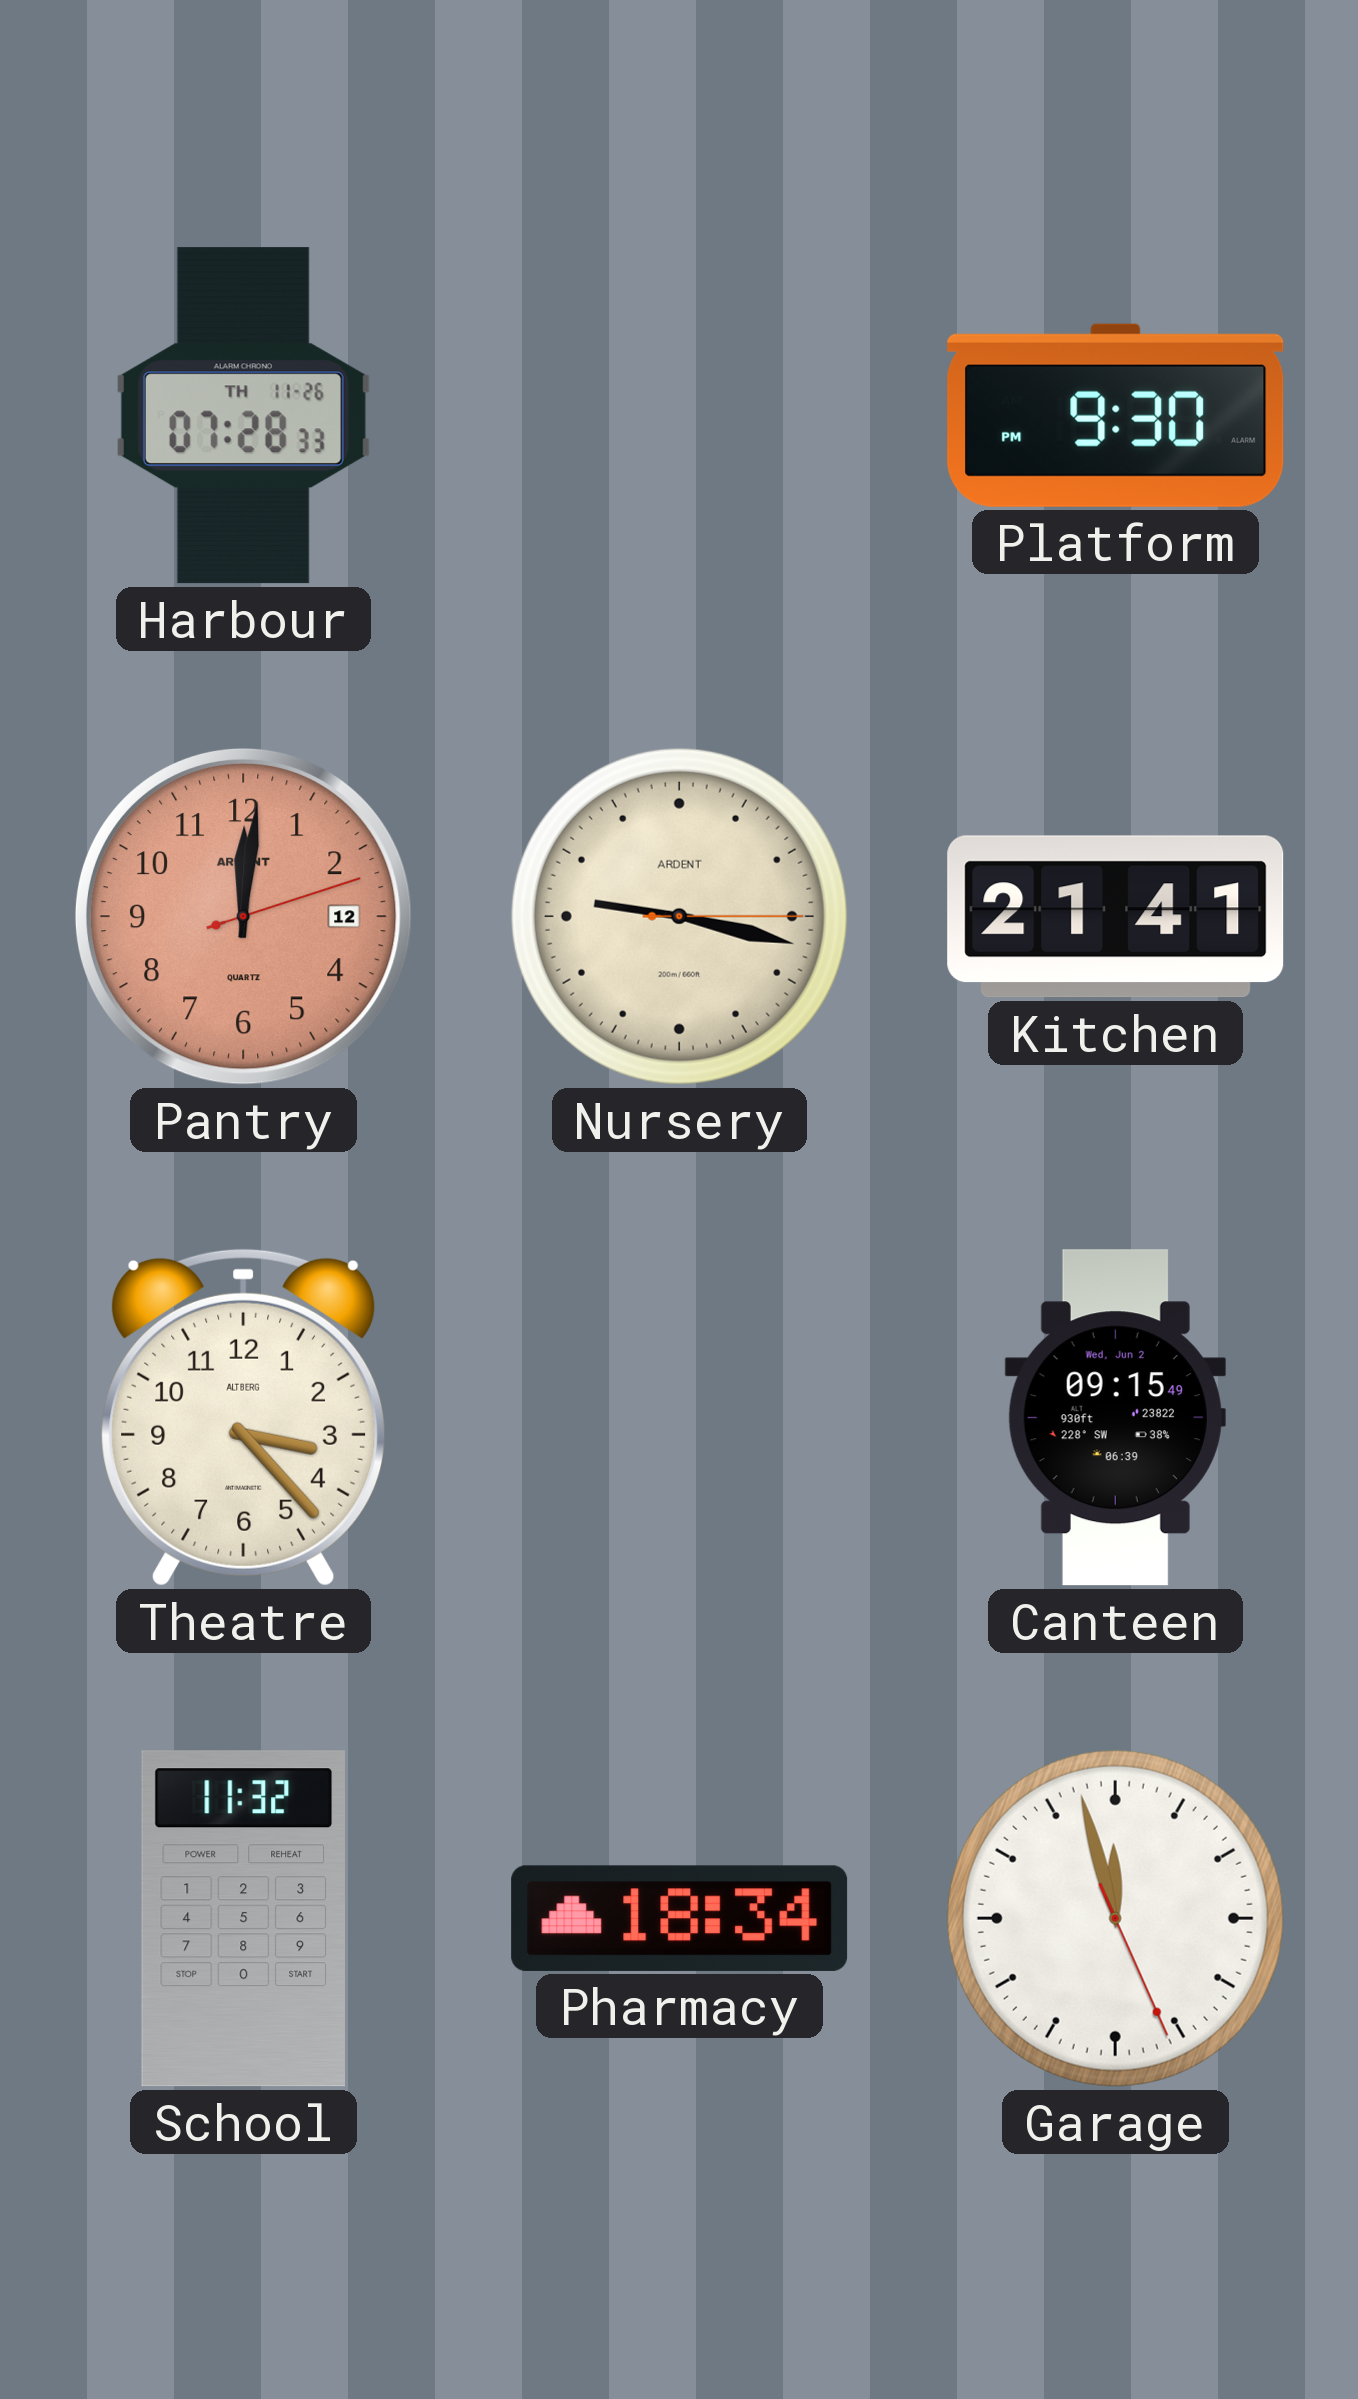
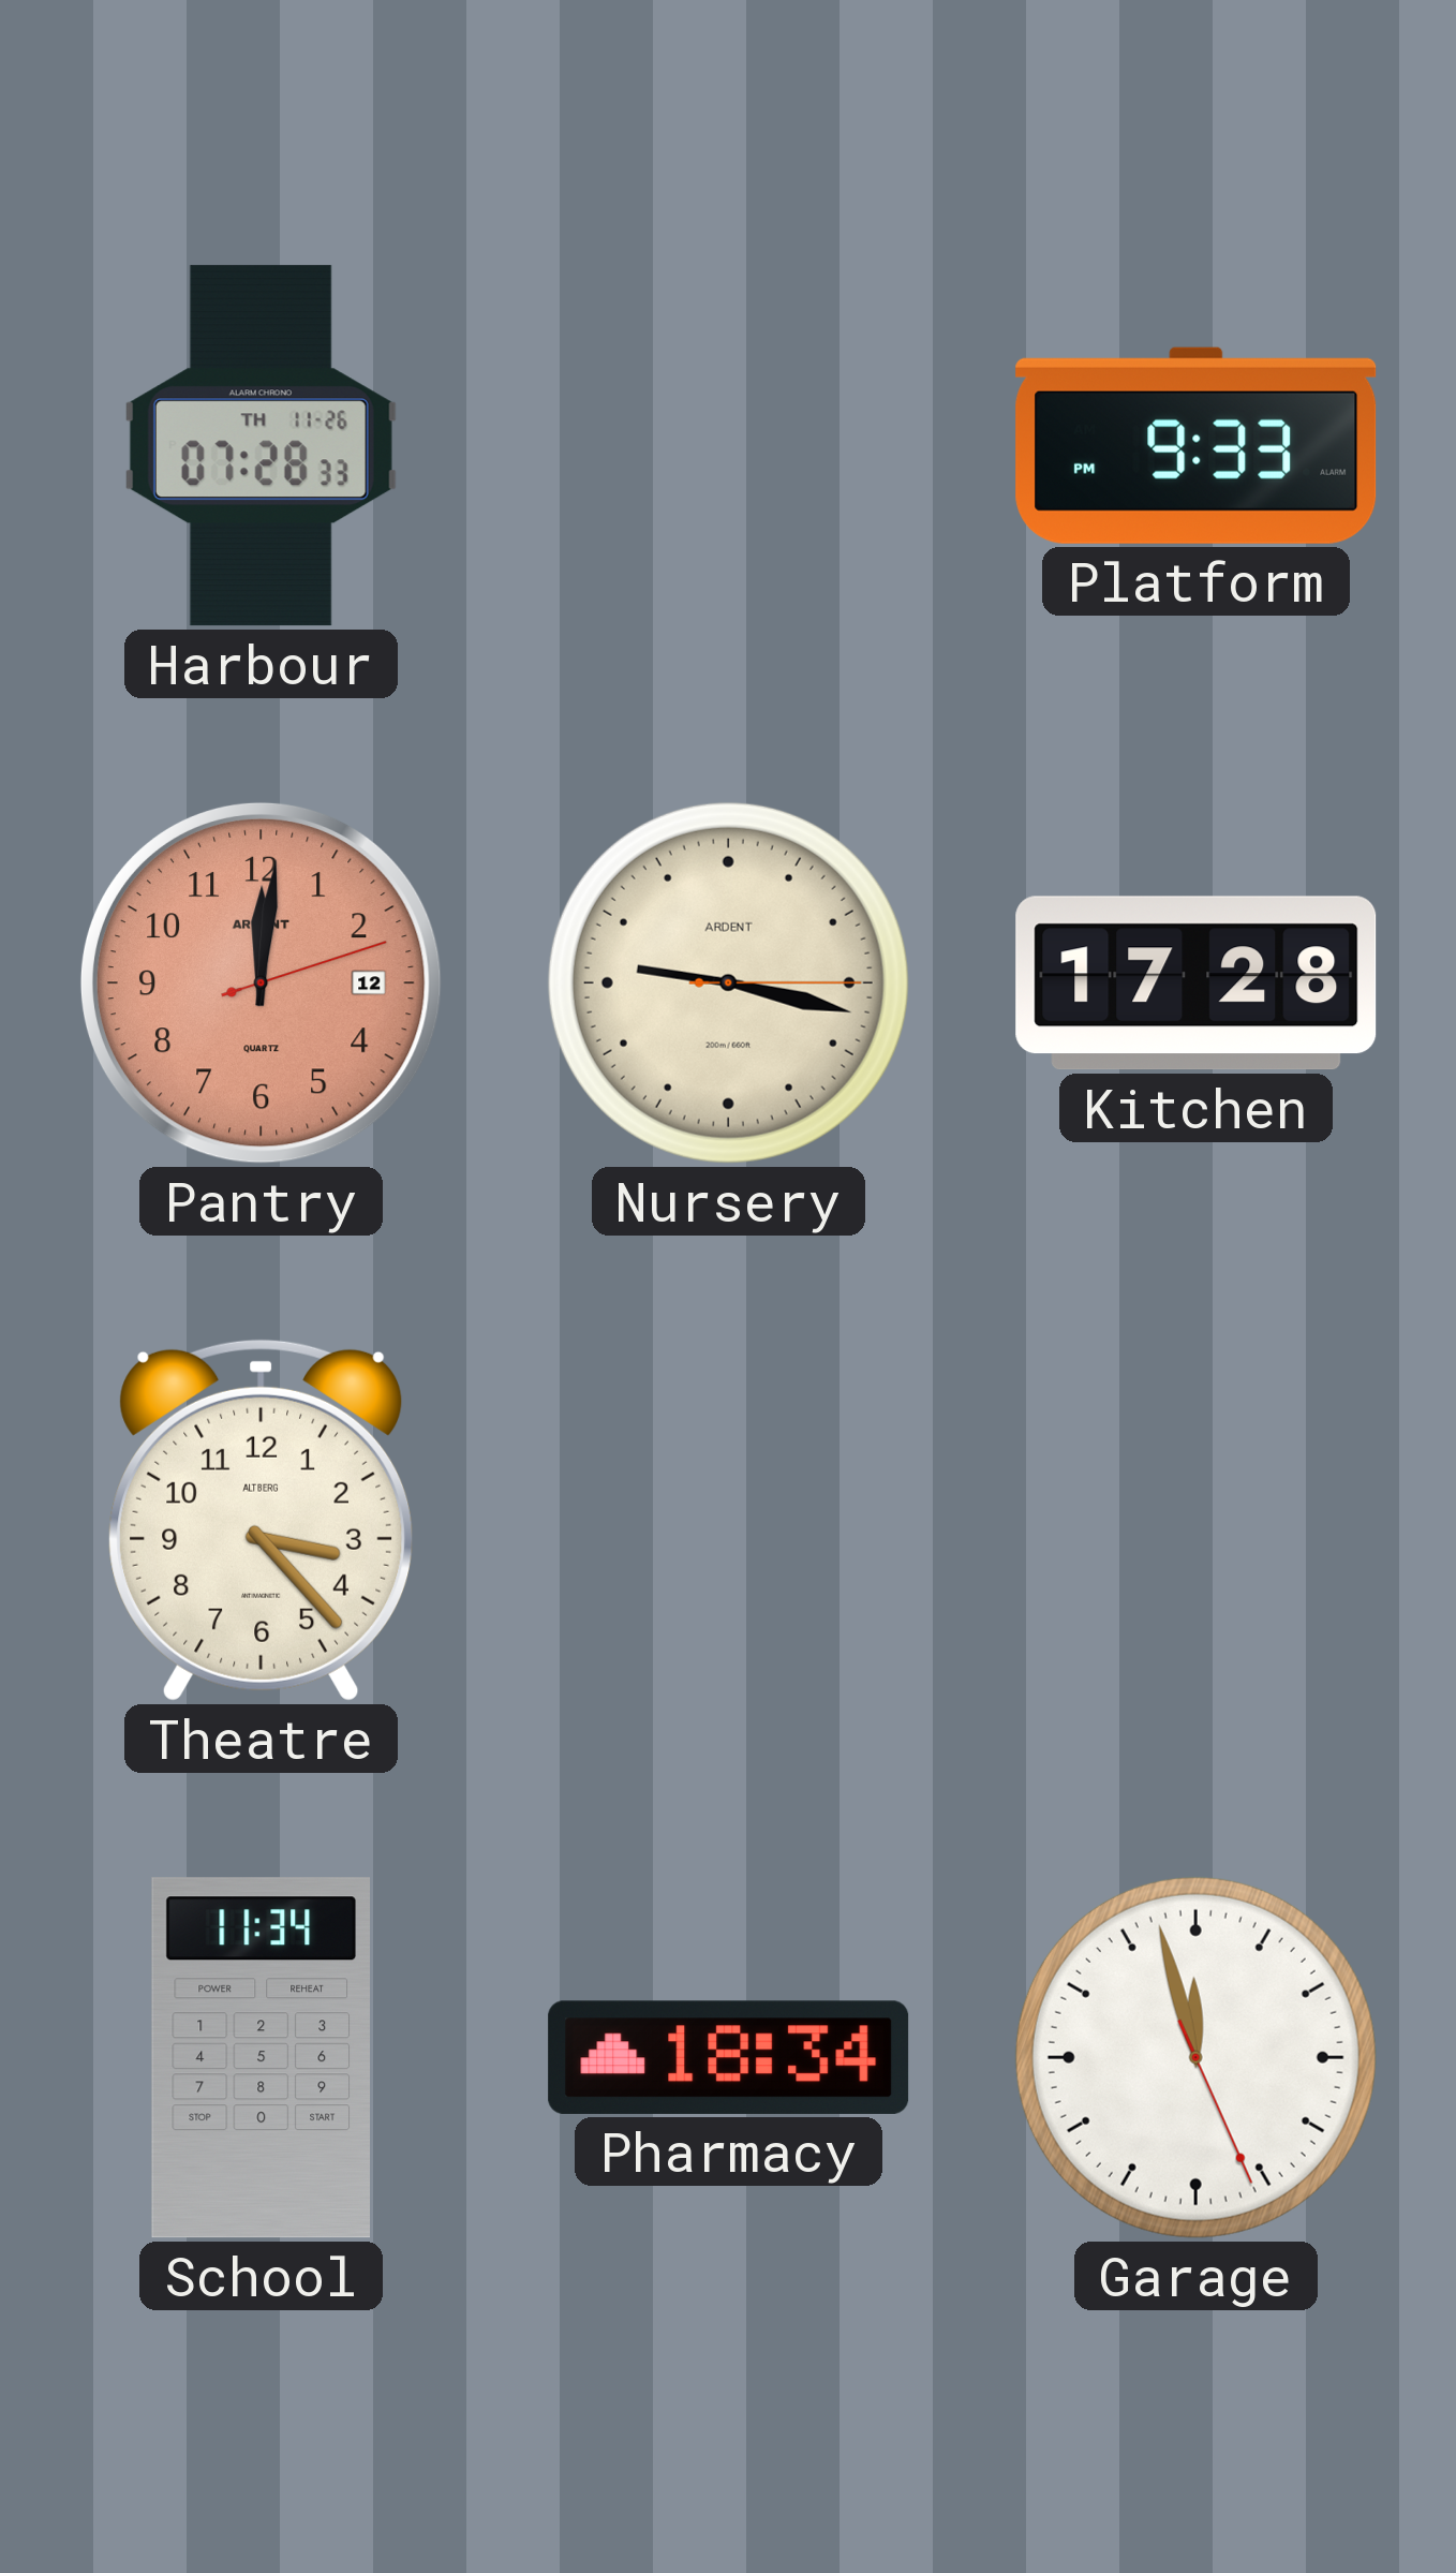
Platform: 9:30 -> 9:33 (1197, 445)
Kitchen: 21:41 -> 17:28 (1197, 984)
Canteen: 09:15 -> none (1115, 1418)
School: 11:32 -> 11:34 (261, 2058)
